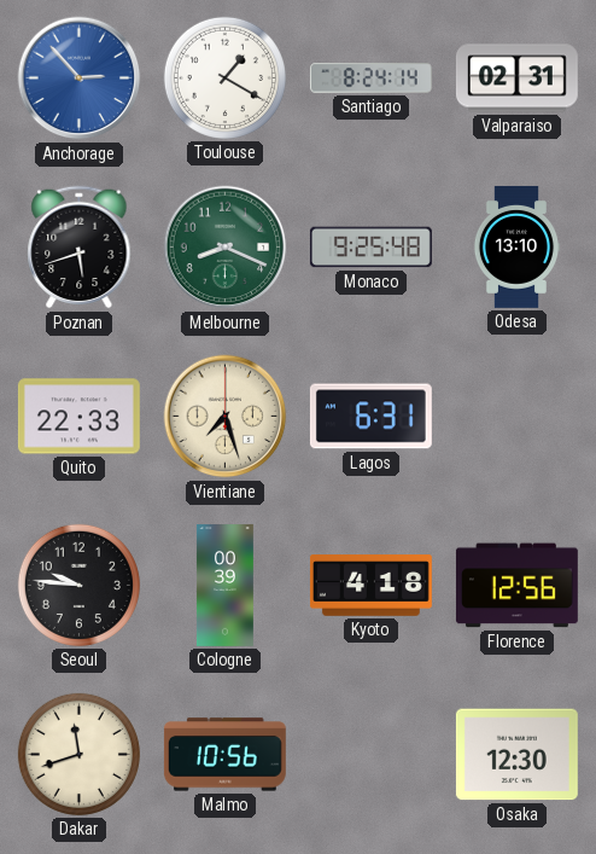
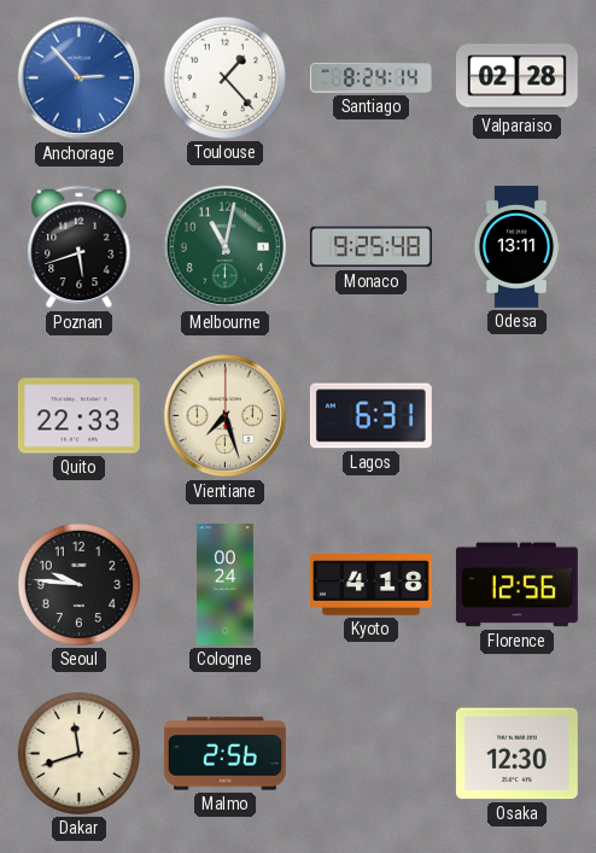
Toulouse: 1:20 -> 1:23 (224, 77)
Valparaiso: 02:31 -> 02:28 (516, 78)
Melbourne: 8:19 -> 11:02 (226, 247)
Odesa: 13:10 -> 13:11 (516, 247)
Cologne: 00:39 -> 00:24 (224, 585)
Malmo: 10:56 -> 2:56 (224, 754)
